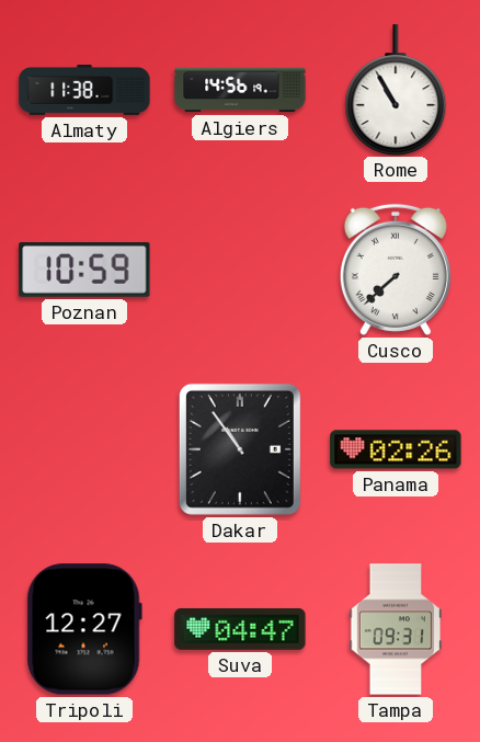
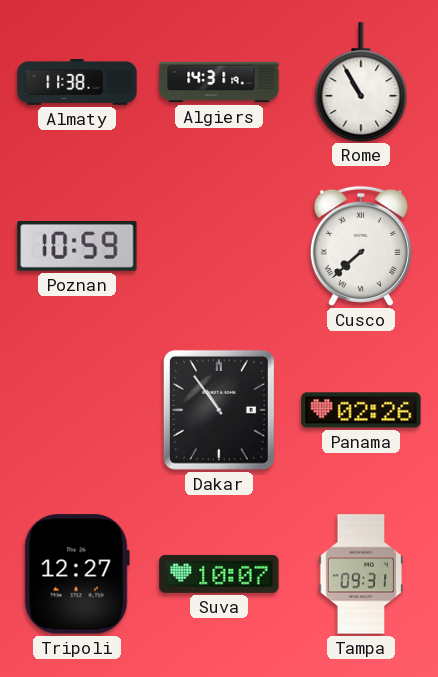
Algiers: 14:56 -> 14:31 (219, 82)
Suva: 04:47 -> 10:07 (219, 574)
